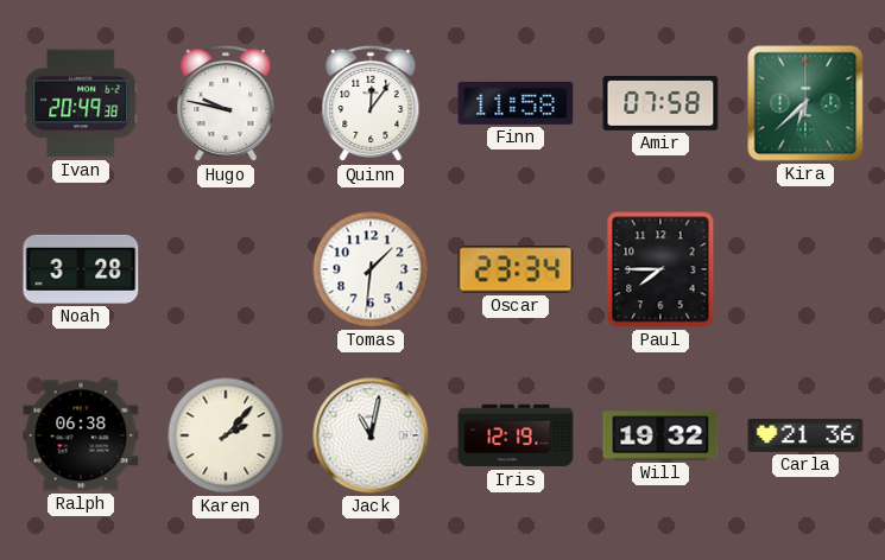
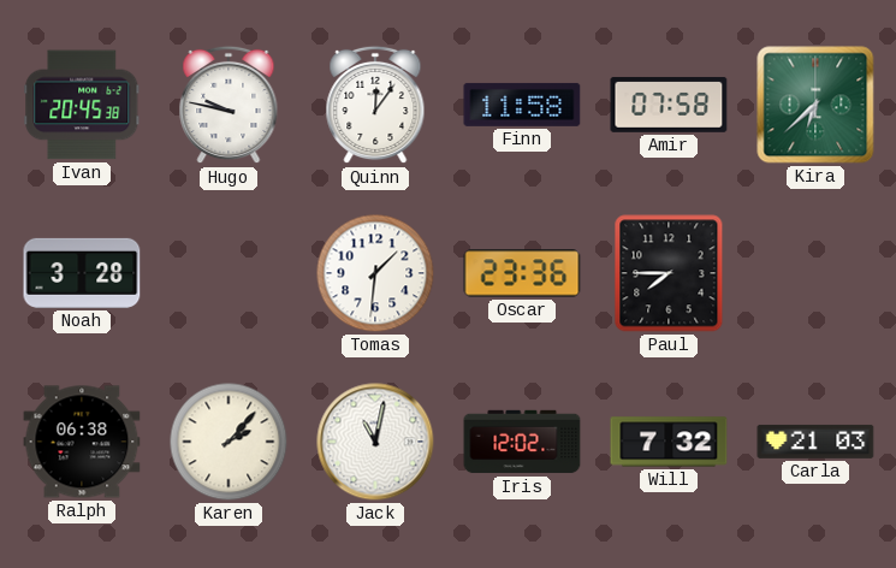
Ivan: 20:49 -> 20:45 (82, 105)
Oscar: 23:34 -> 23:36 (522, 273)
Iris: 12:19 -> 12:02 (522, 442)
Will: 19:32 -> 7:32 (669, 442)
Carla: 21:36 -> 21:03 (815, 442)
